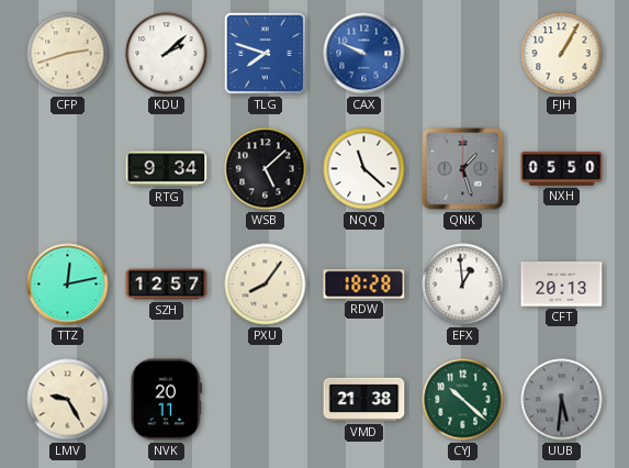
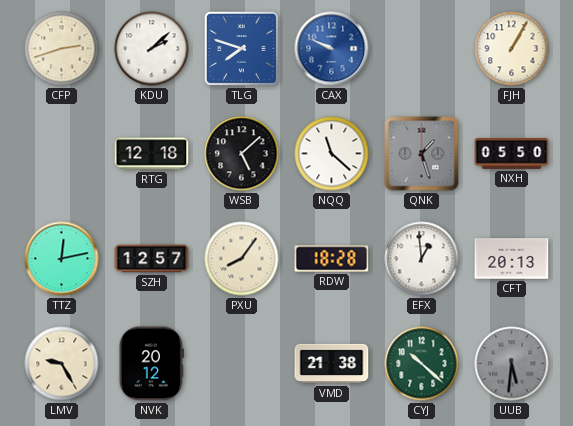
RTG: 9:34 -> 12:18 (152, 154)
NVK: 20:11 -> 20:12 (151, 364)
